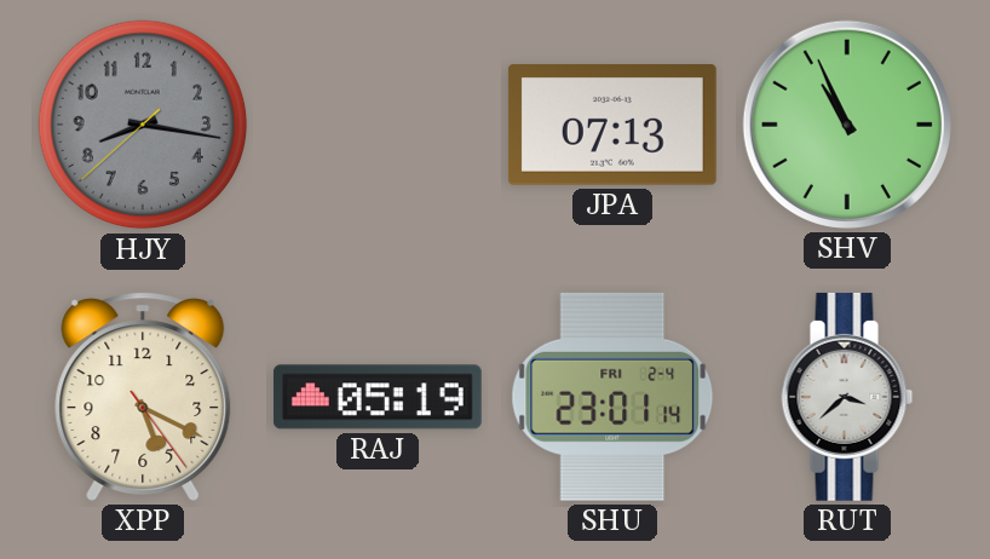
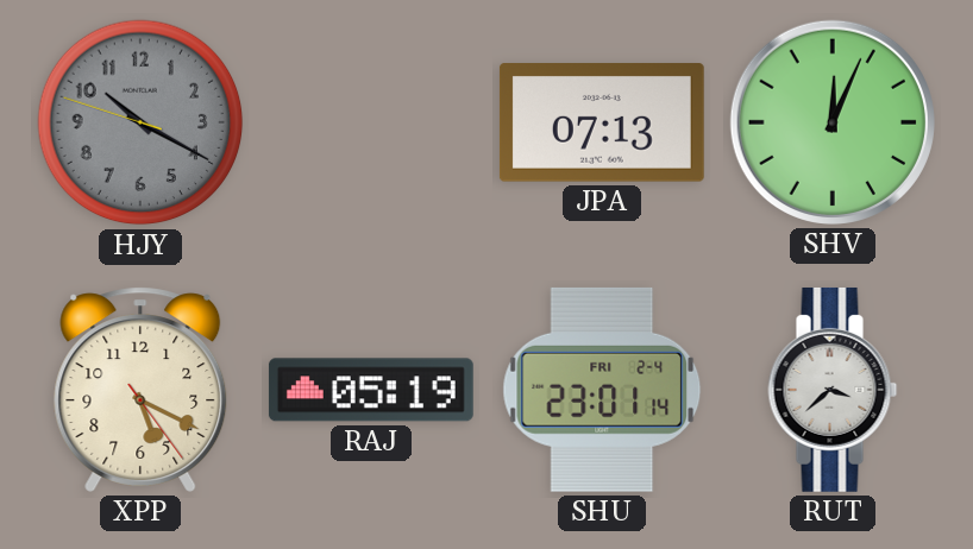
HJY: 8:16 -> 10:19 (140, 122)
SHV: 10:56 -> 12:04 (833, 122)
